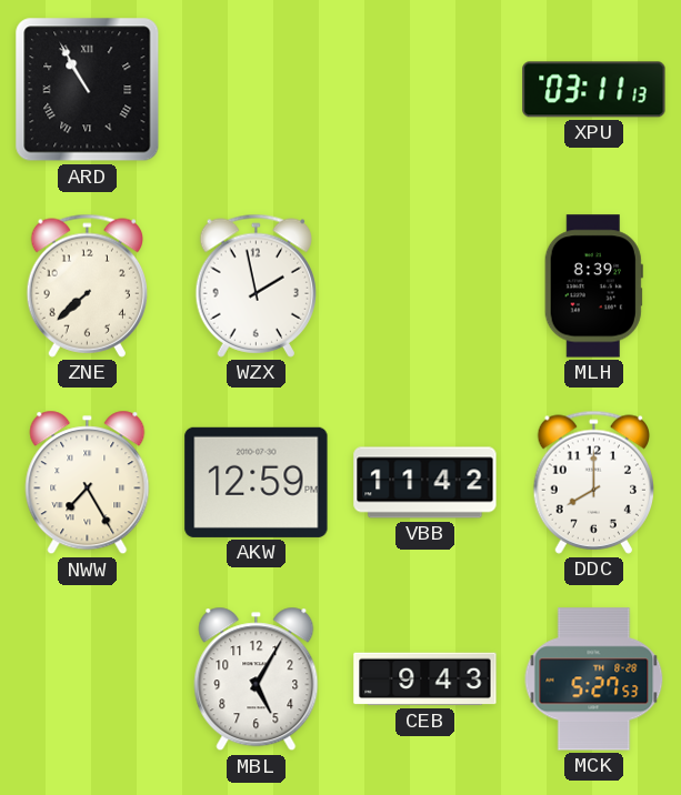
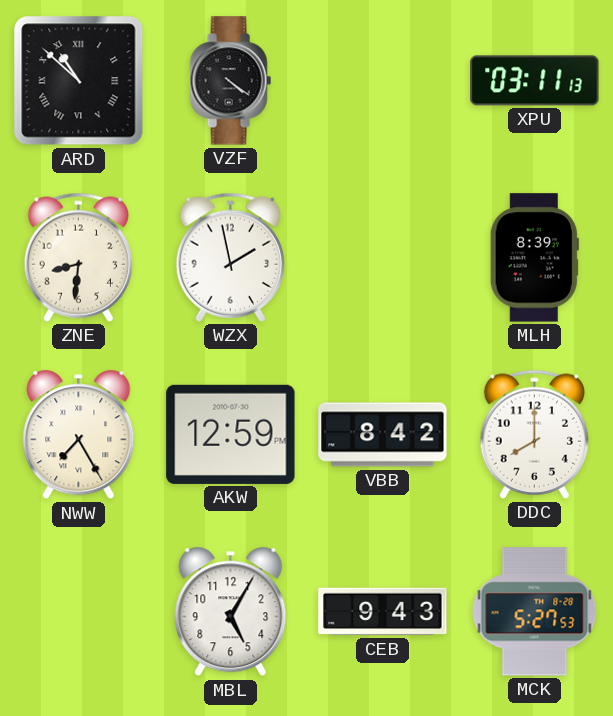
ARD: 10:55 -> 10:52 (79, 81)
VZF: none -> 4:21 (230, 81)
ZNE: 7:38 -> 8:31 (78, 257)
VBB: 11:42 -> 8:42 (383, 435)
